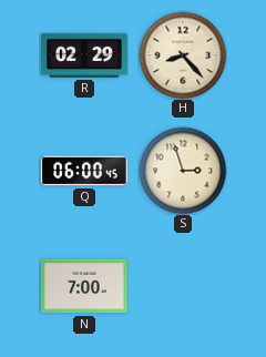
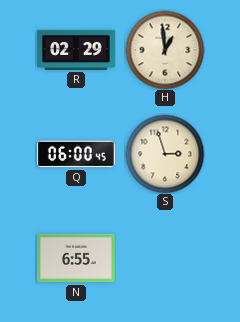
H: 8:23 -> 12:59 (165, 50)
N: 7:00 -> 6:55 (76, 258)
